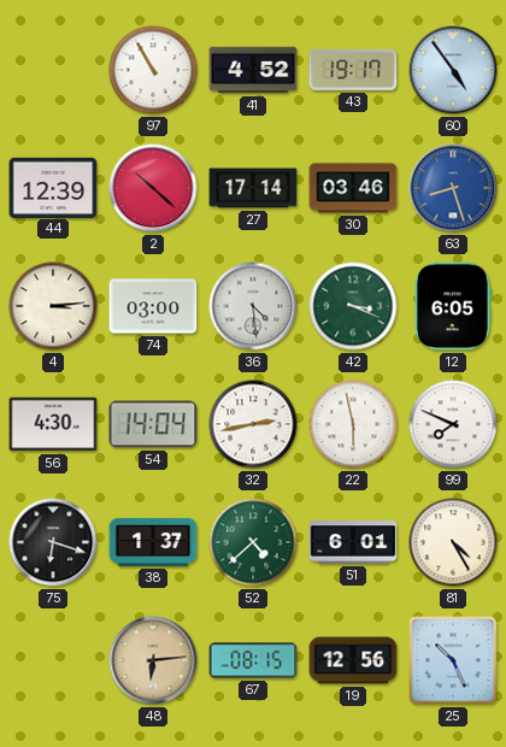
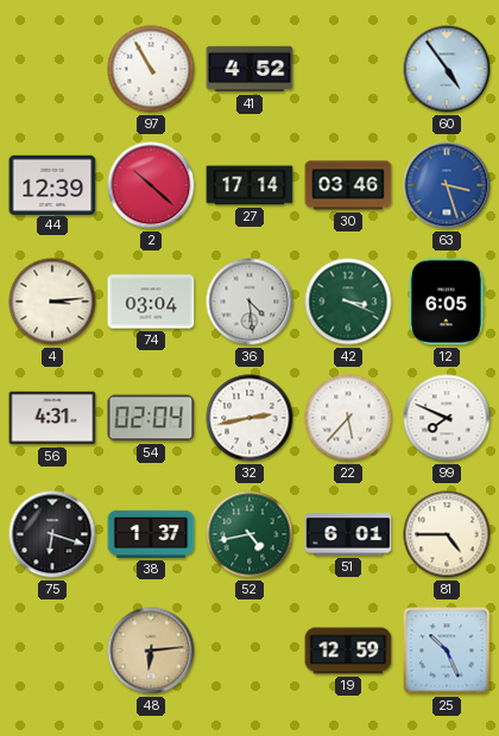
43: 19:17 -> none (353, 70)
63: 8:27 -> 3:27 (447, 185)
74: 03:00 -> 03:04 (151, 302)
56: 4:30 -> 4:31 (52, 418)
54: 14:04 -> 02:04 (151, 418)
22: 5:58 -> 5:37 (348, 418)
52: 4:38 -> 4:43 (249, 534)
81: 4:25 -> 4:45 (447, 534)
67: 08:15 -> none (253, 660)
19: 12:56 -> 12:59 (348, 651)
